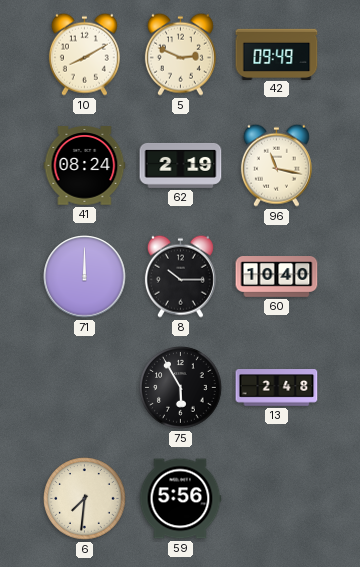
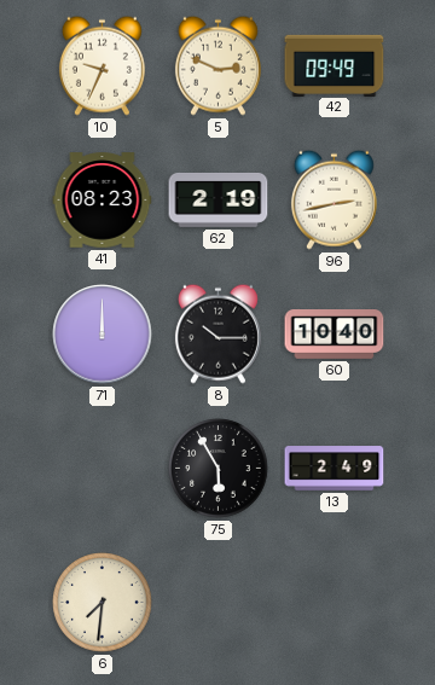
10: 8:10 -> 9:34 (101, 65)
41: 08:24 -> 08:23 (103, 201)
96: 11:17 -> 2:43 (333, 199)
13: 2:48 -> 2:49 (335, 469)
59: 5:56 -> none (180, 499)
